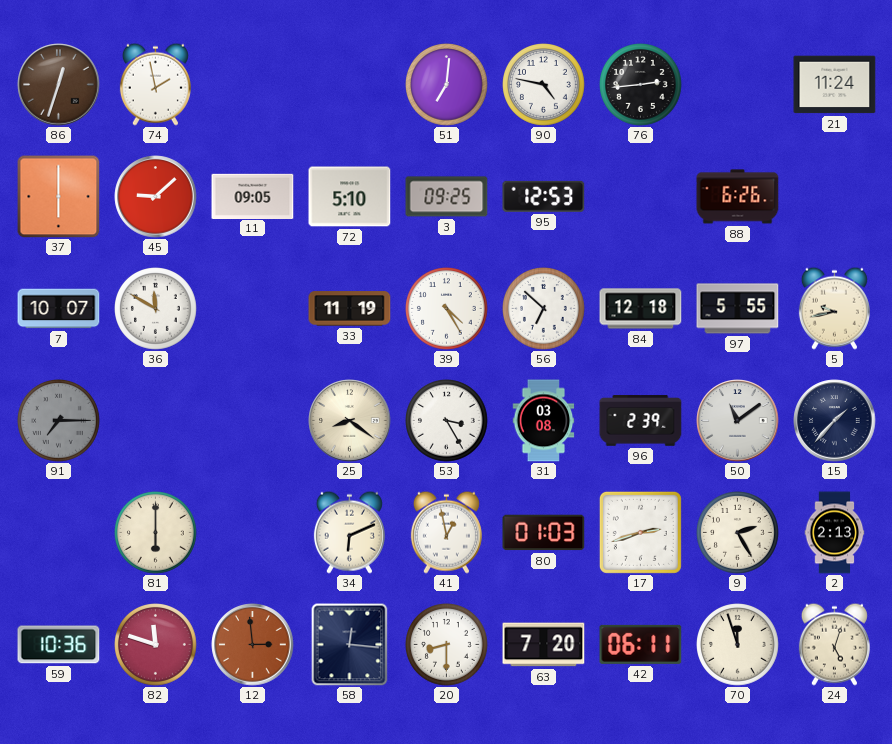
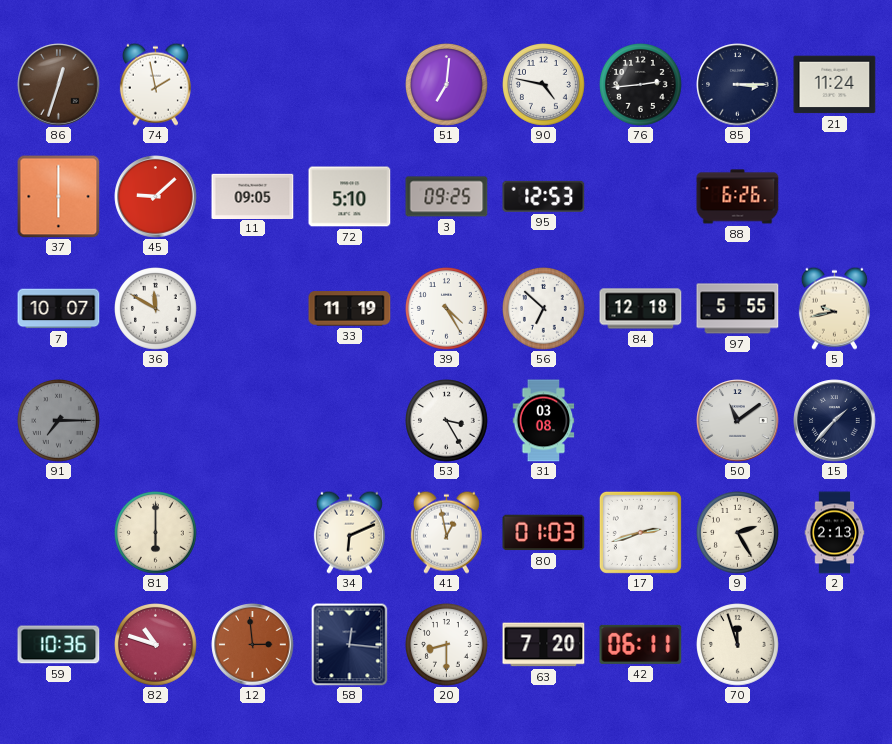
85: none -> 3:15 (738, 85)
25: 8:21 -> none (350, 421)
96: 2:39 -> none (641, 421)
82: 11:48 -> 10:48 (156, 645)
24: 5:03 -> none (834, 644)
